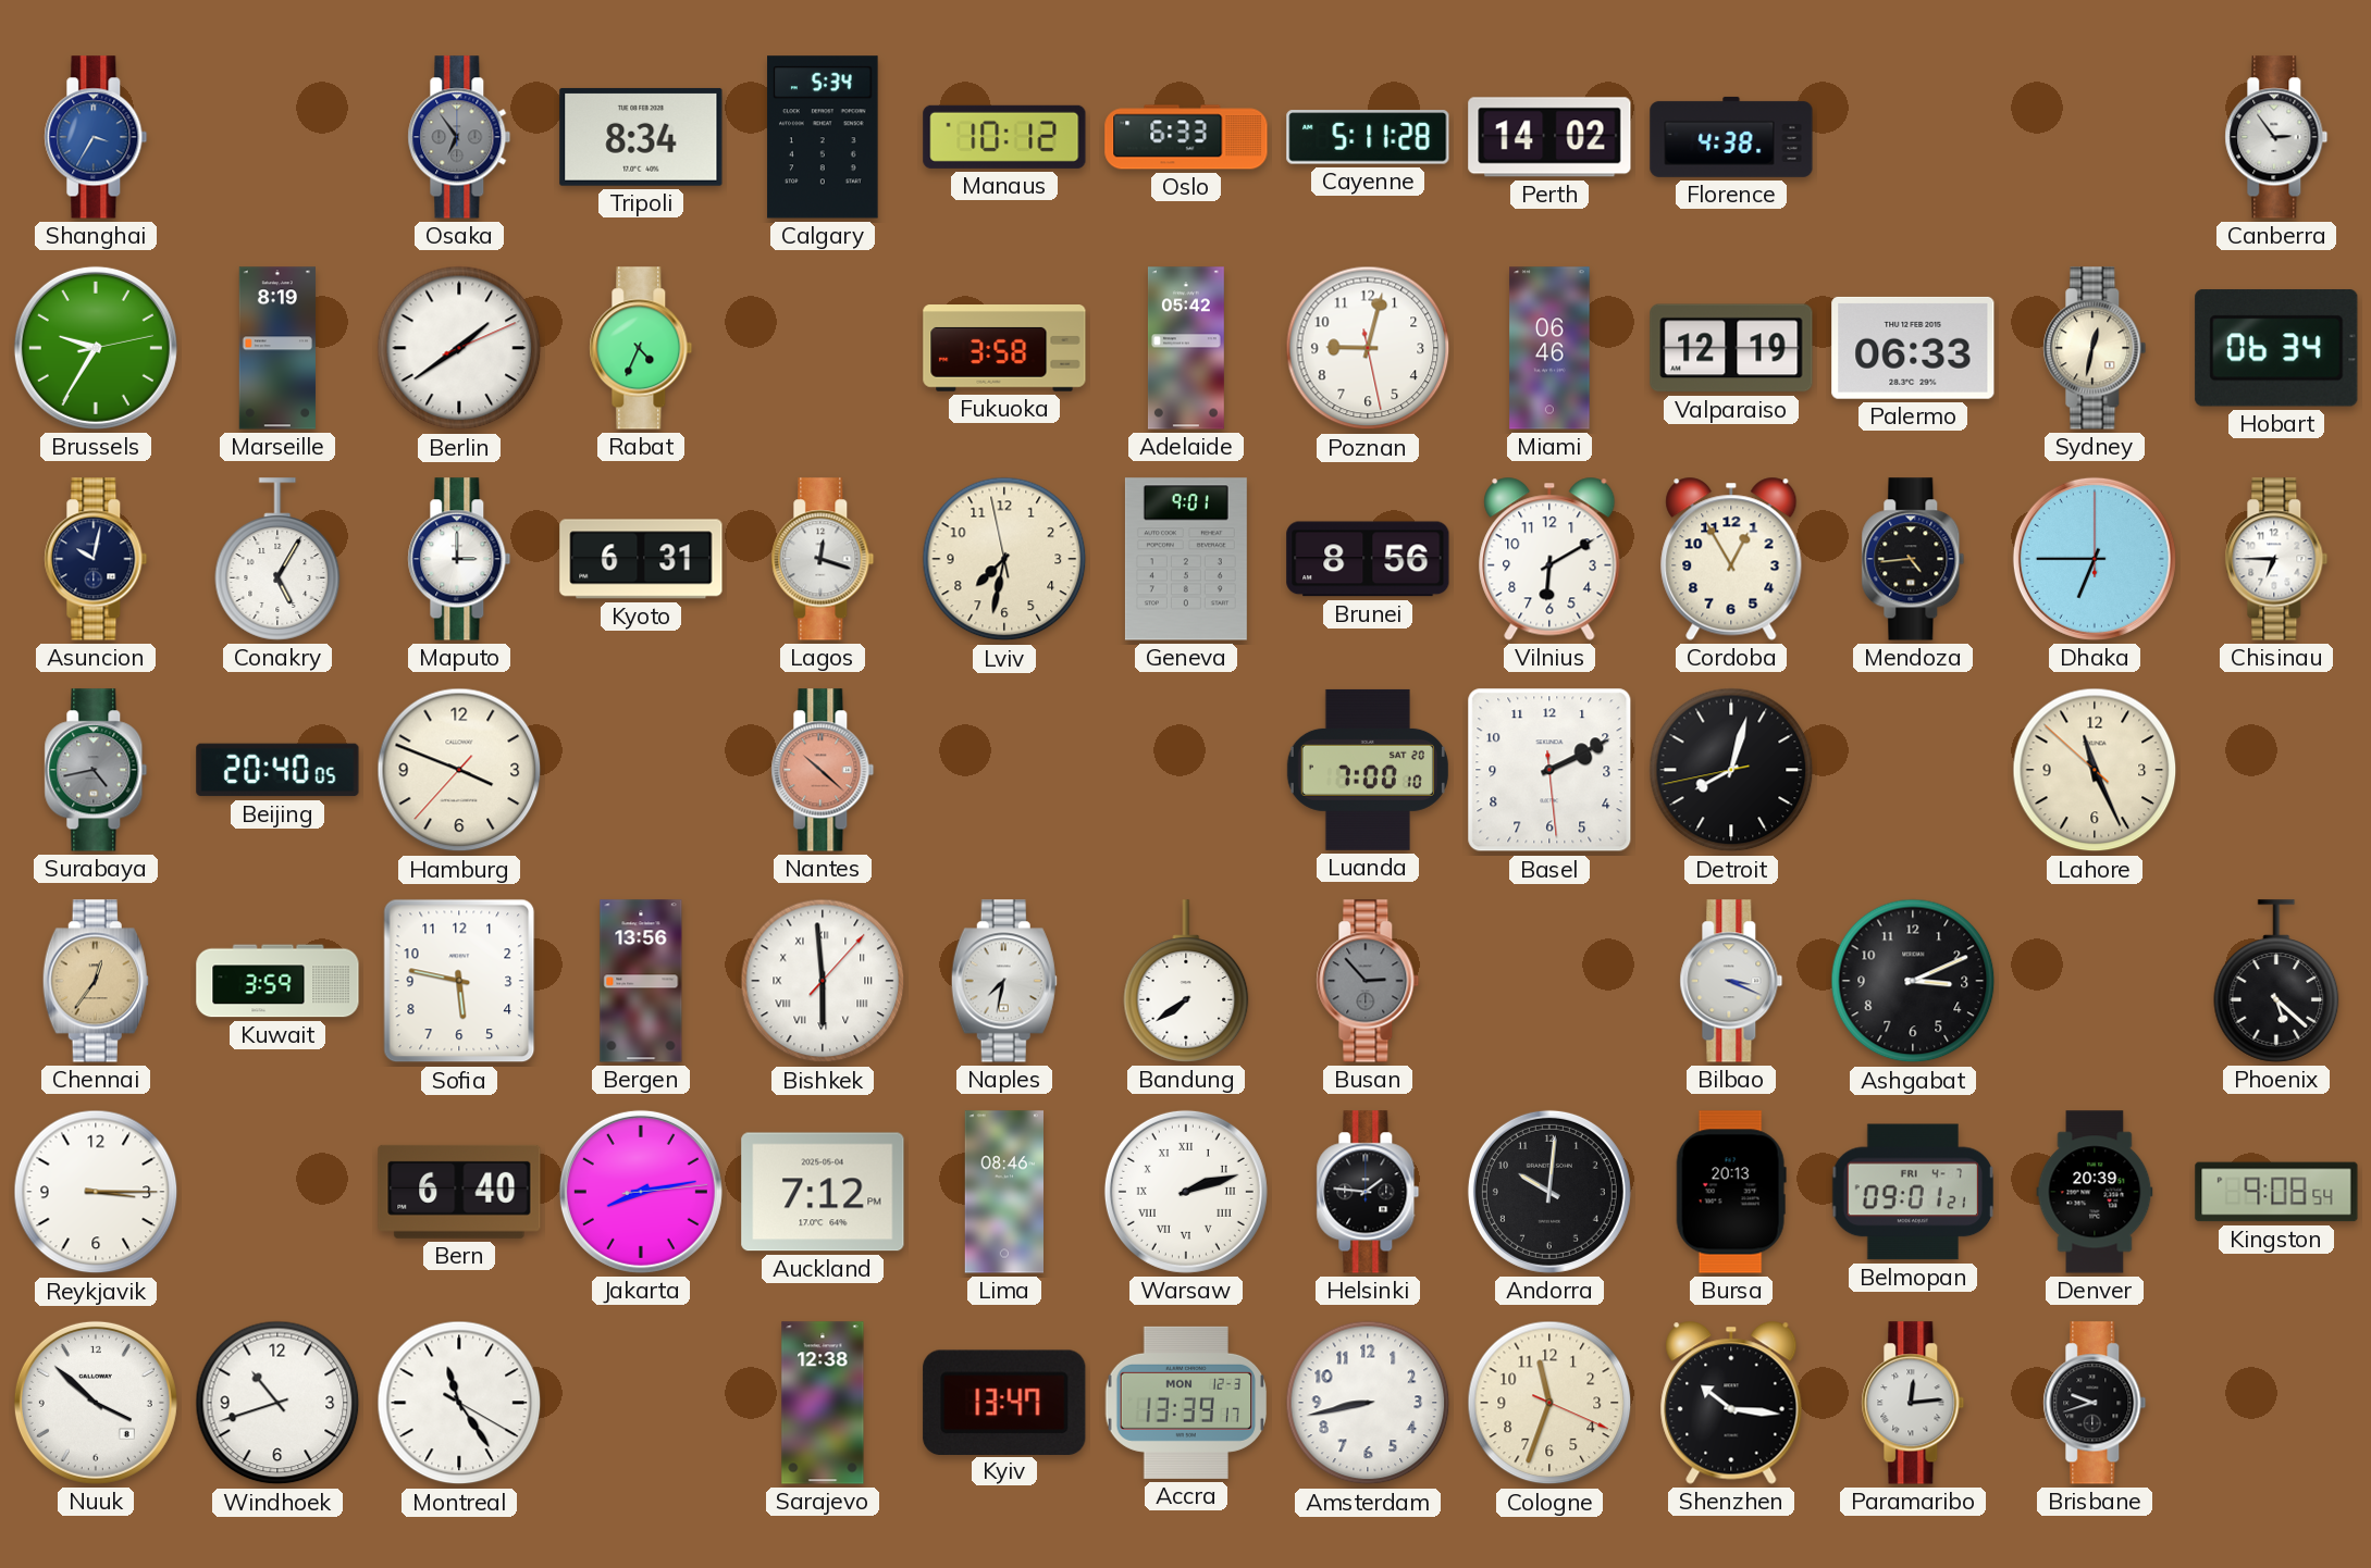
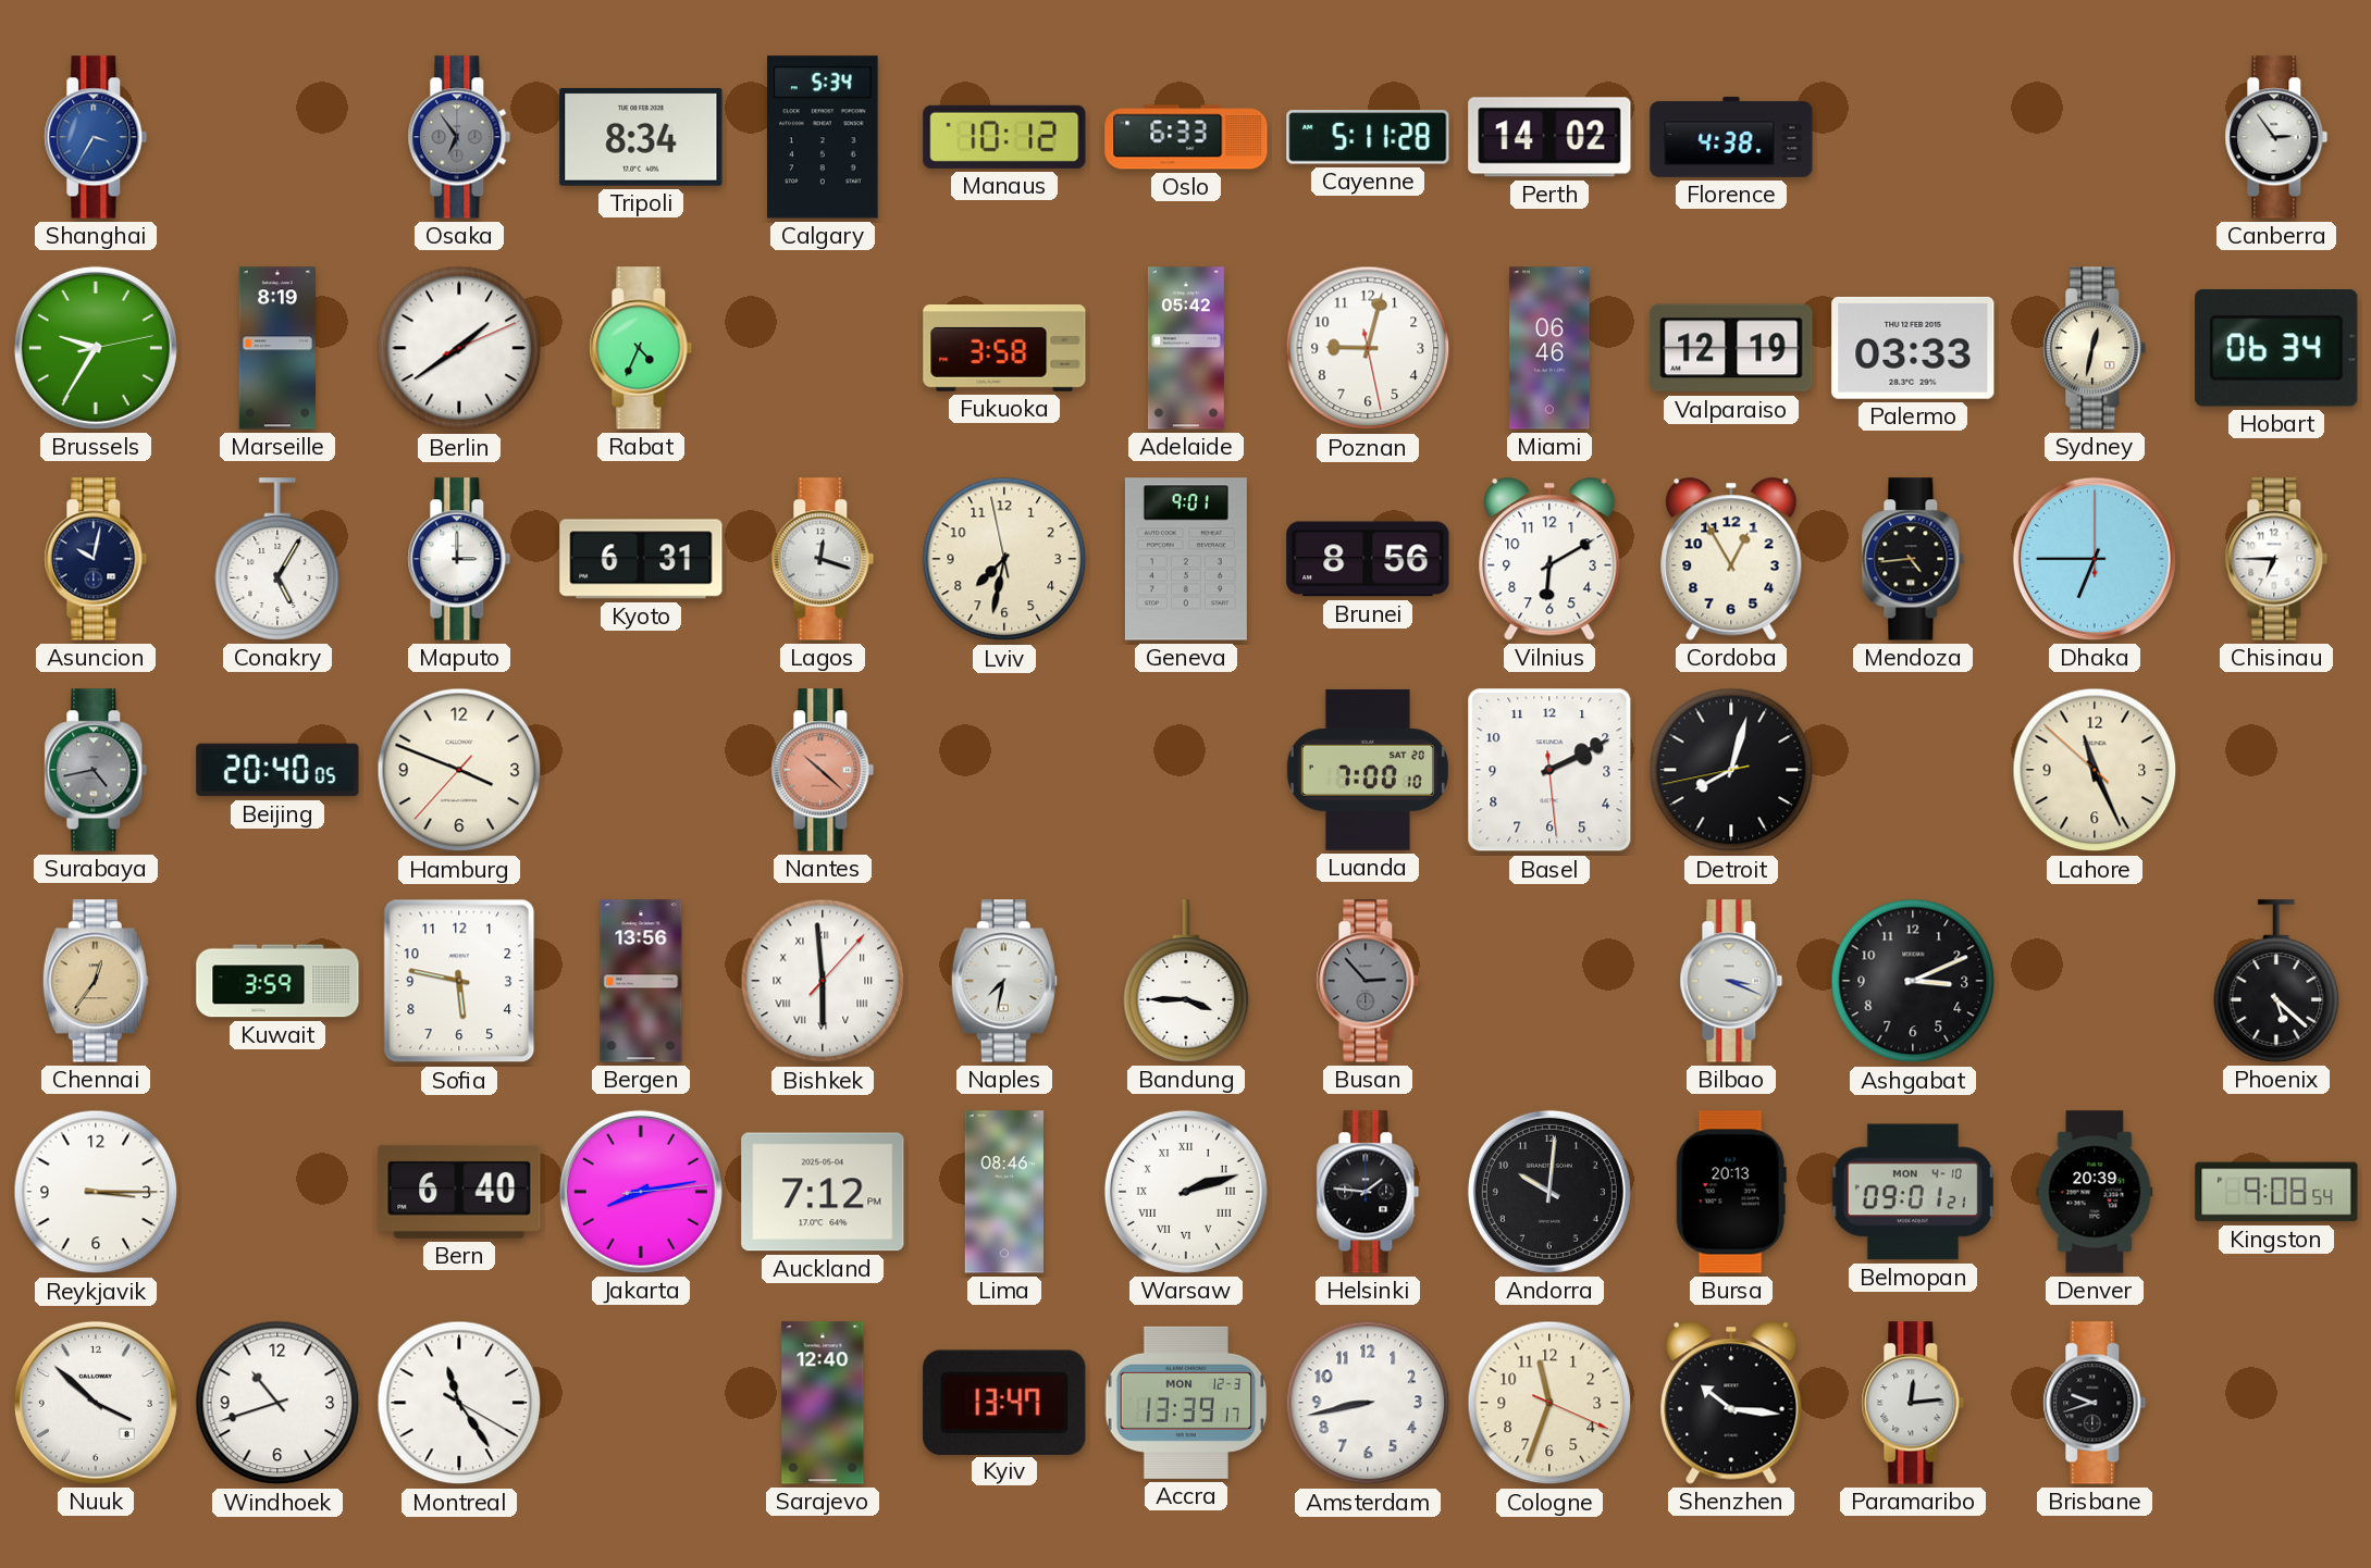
Palermo: 06:33 -> 03:33 (1913, 348)
Bandung: 7:39 -> 3:45 (1186, 981)
Belmopan date: FRI 4-7 -> MON 4-10 (1913, 1192)
Sarajevo: 12:38 -> 12:40 (823, 1403)
